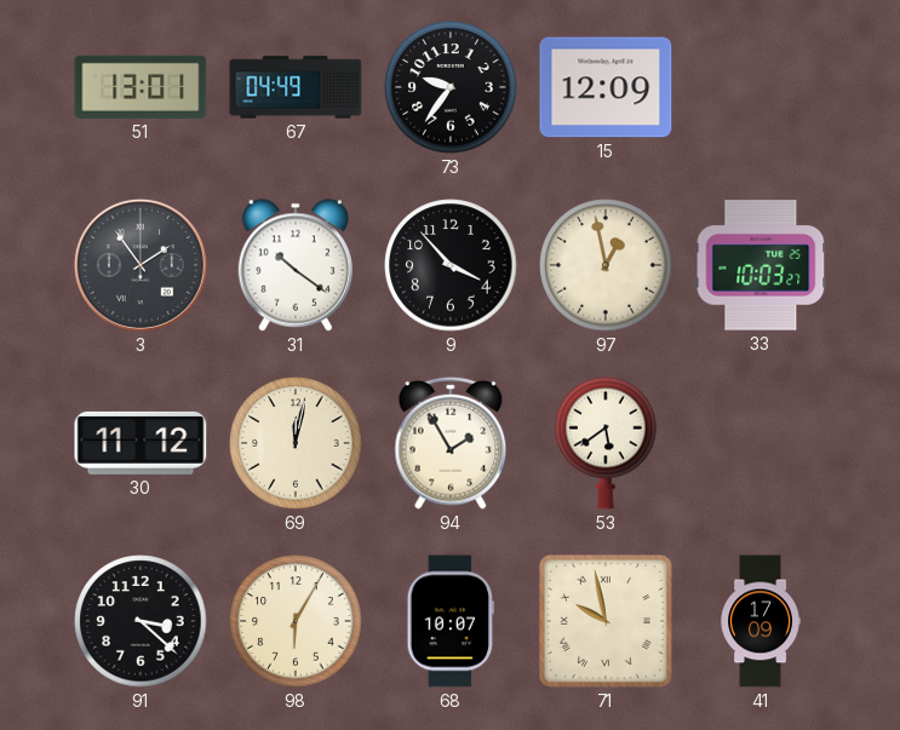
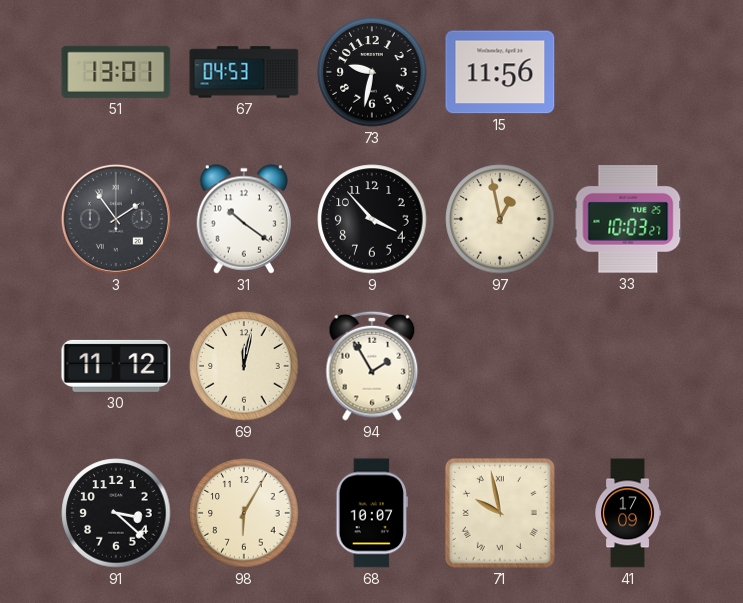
67: 04:49 -> 04:53 (244, 72)
73: 9:36 -> 9:32 (372, 72)
15: 12:09 -> 11:56 (500, 72)
53: 5:39 -> none (606, 443)
